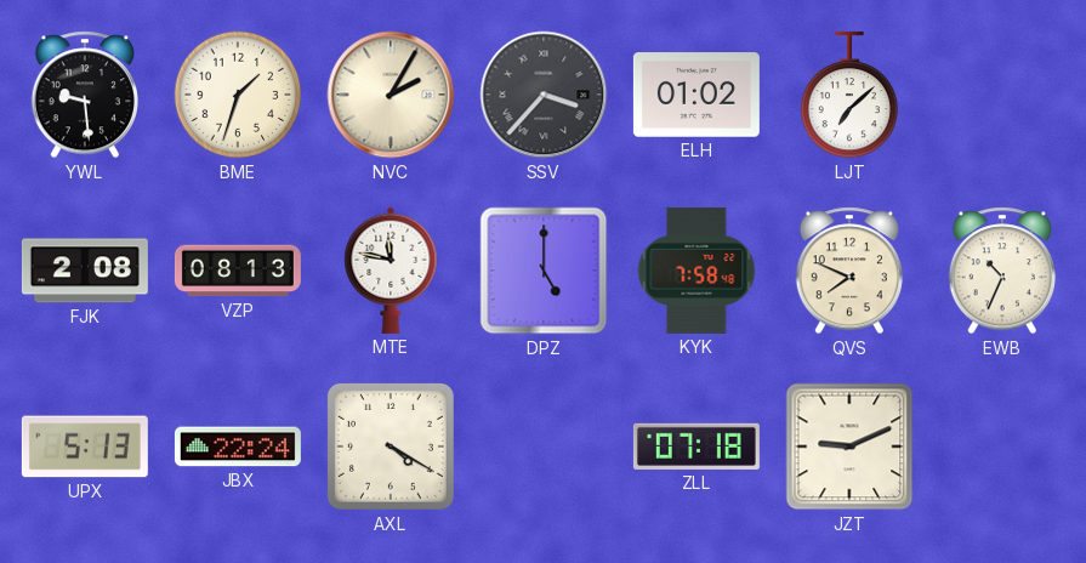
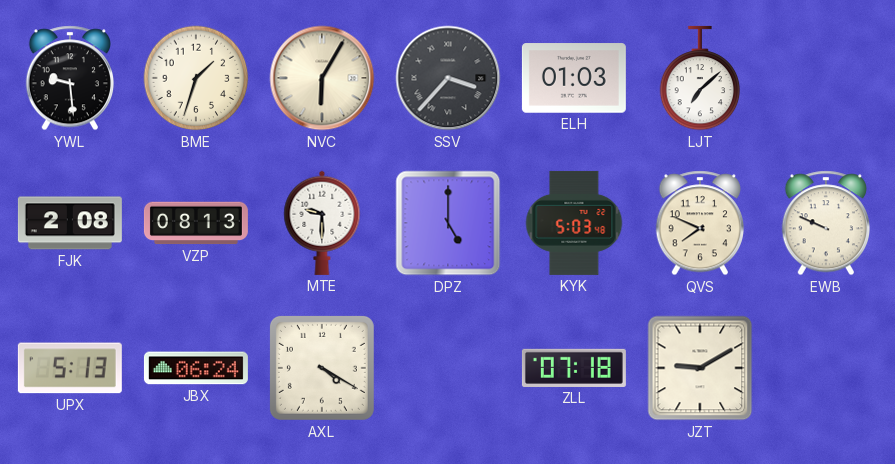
NVC: 2:05 -> 6:05 (322, 78)
ELH: 01:02 -> 01:03 (574, 78)
MTE: 11:47 -> 9:30 (322, 223)
KYK: 7:58 -> 5:03 (574, 223)
EWB: 10:34 -> 9:49 (825, 223)
JBX: 22:24 -> 06:24 (196, 368)
JZT: 9:11 -> 9:10 (700, 368)
